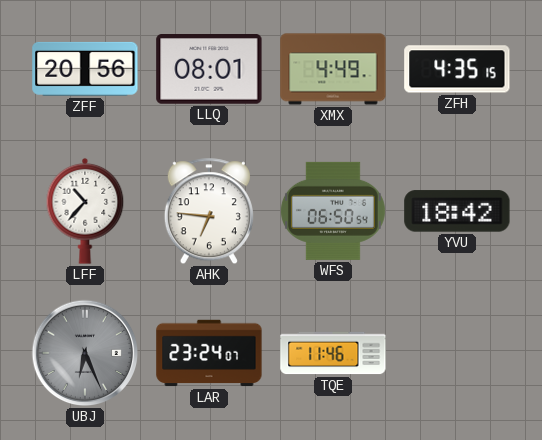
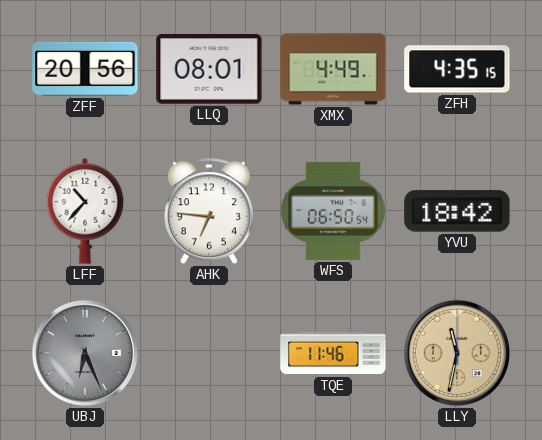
LAR: 23:24 -> none (209, 353)
LLY: none -> 11:32 (457, 353)
